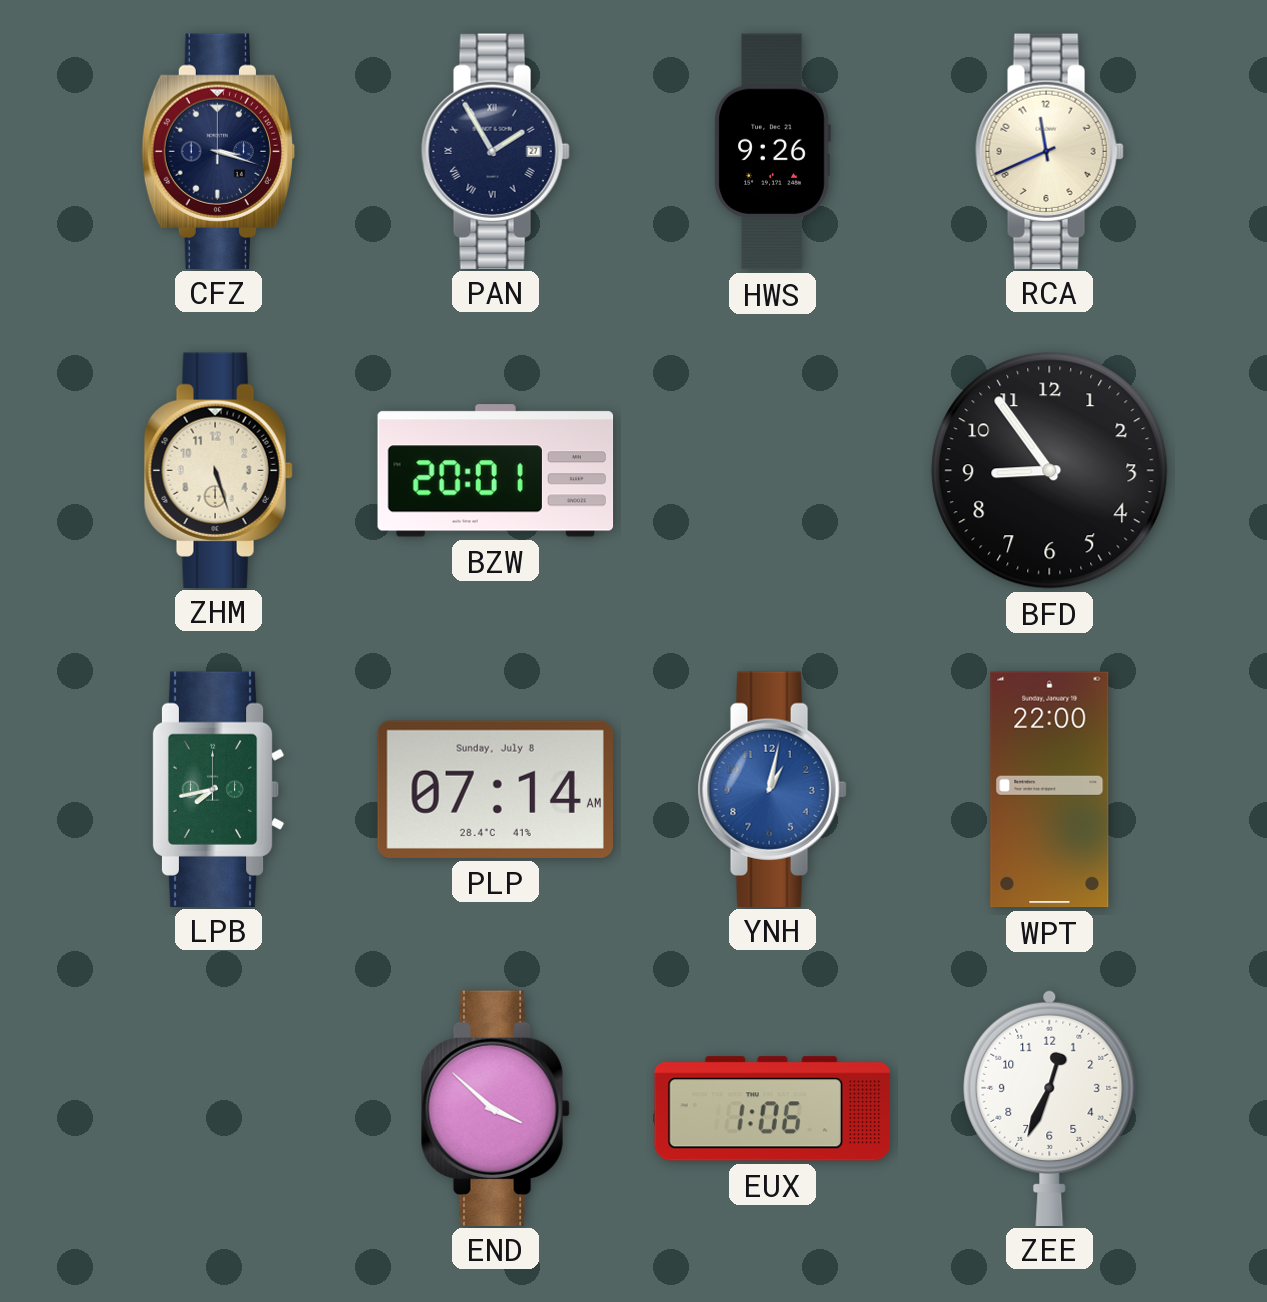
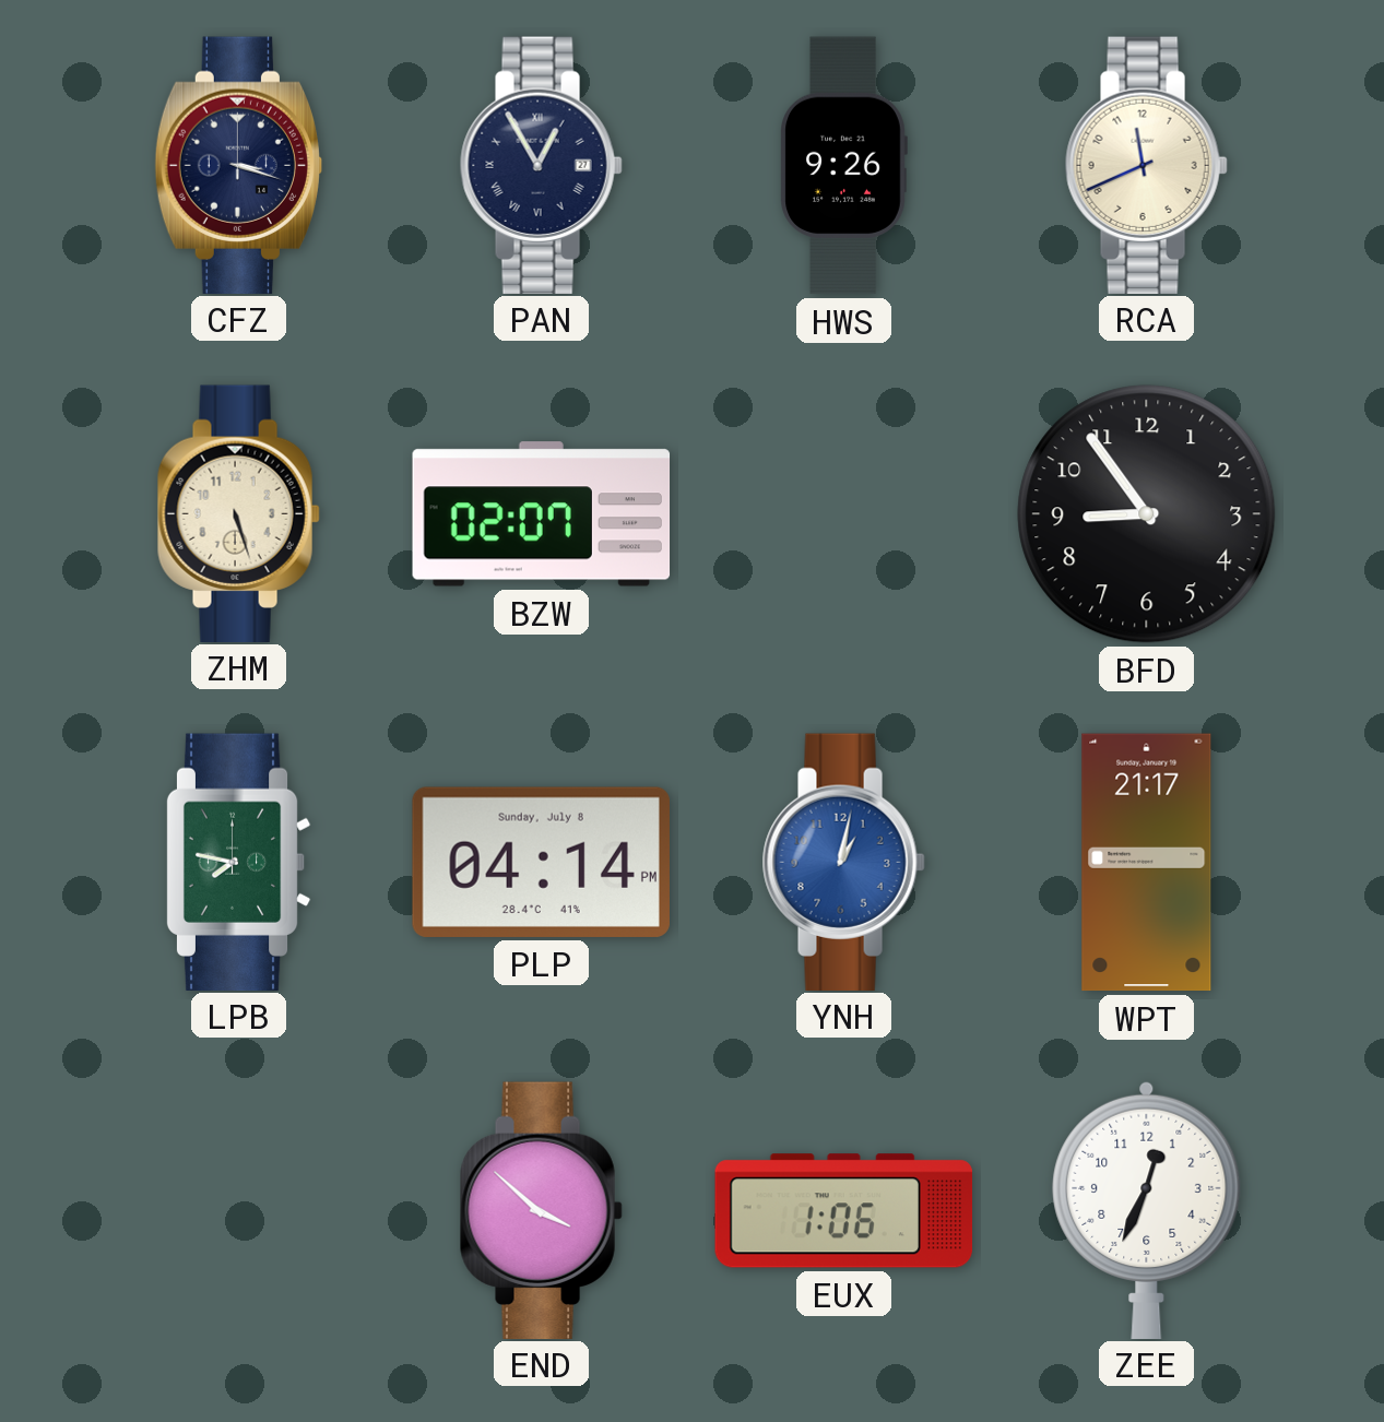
PAN: 1:55 -> 12:55 (541, 165)
BZW: 20:01 -> 02:07 (542, 514)
LPB: 7:43 -> 7:47 (238, 862)
PLP: 07:14 -> 04:14 (541, 862)
WPT: 22:00 -> 21:17 (1147, 863)
